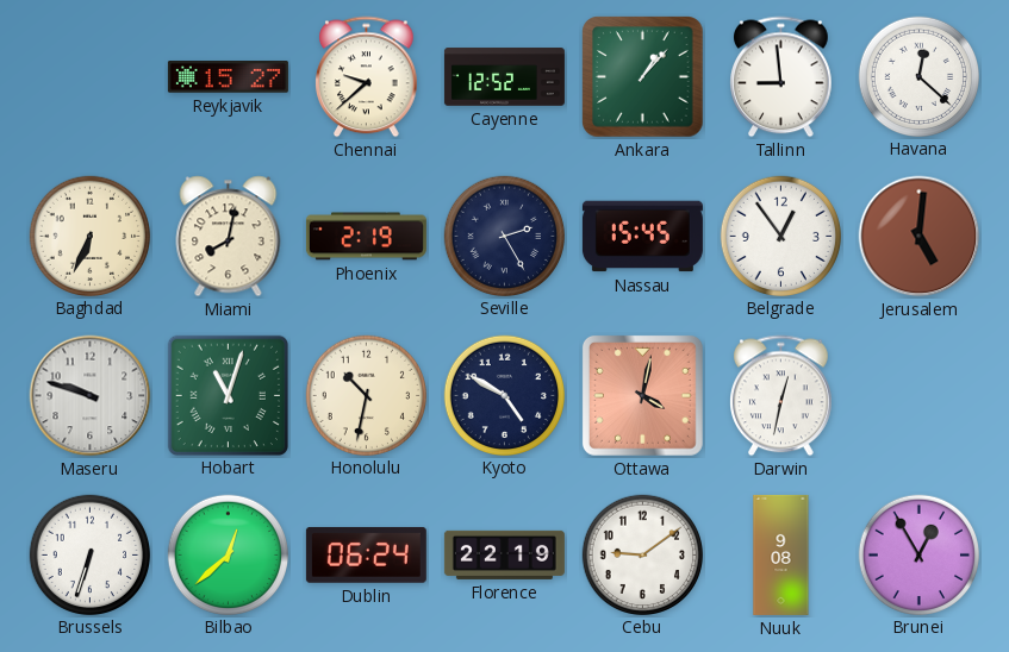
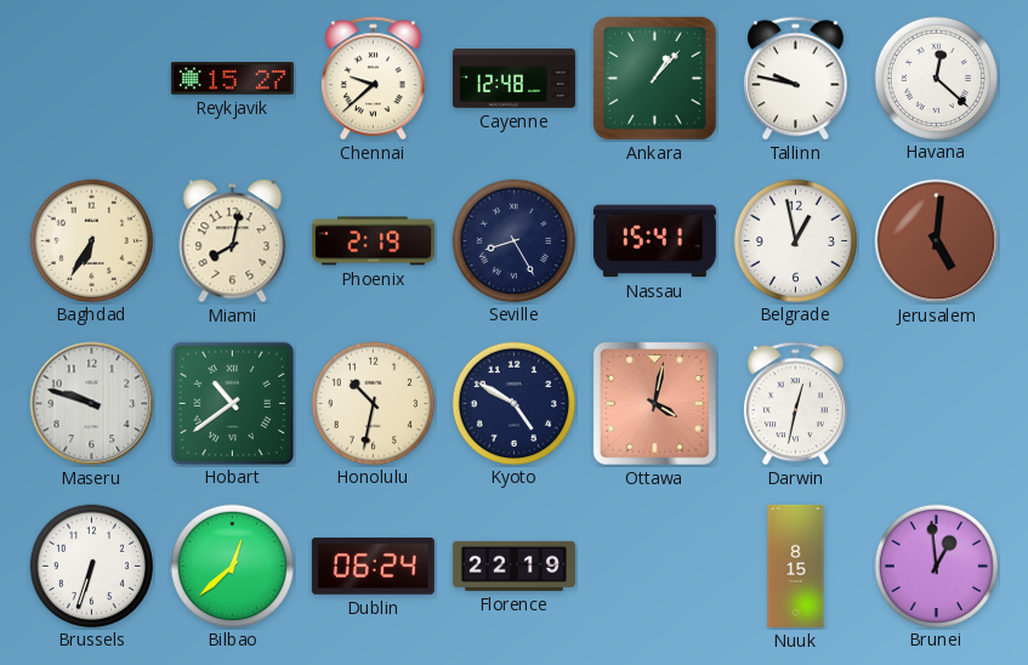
Cayenne: 12:52 -> 12:48 (513, 79)
Tallinn: 8:59 -> 9:47 (796, 79)
Baghdad: 6:34 -> 6:35 (91, 240)
Seville: 2:25 -> 8:25 (513, 240)
Nassau: 15:45 -> 15:41 (654, 241)
Belgrade: 12:54 -> 12:58 (795, 240)
Hobart: 11:03 -> 10:39 (232, 403)
Cebu: 9:09 -> none (642, 554)
Nuuk: 9:08 -> 8:15 (796, 565)
Brunei: 12:55 -> 12:59 (936, 565)
